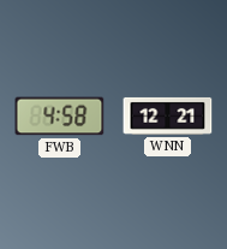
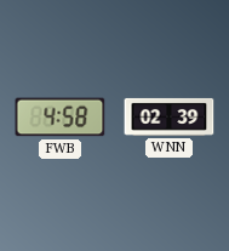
WNN: 12:21 -> 02:39 (170, 116)
